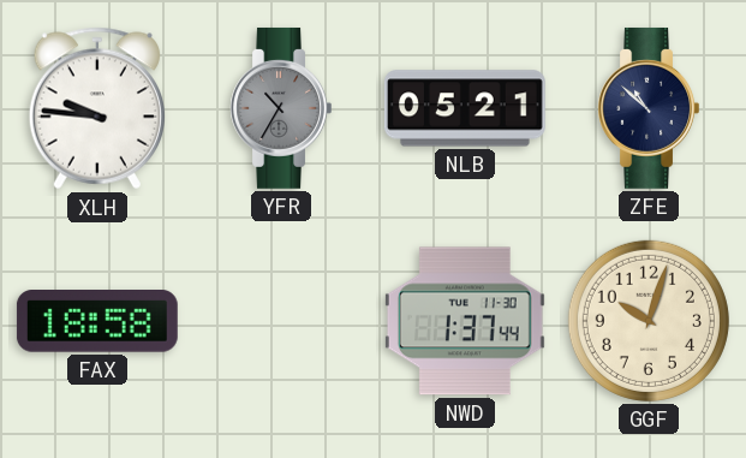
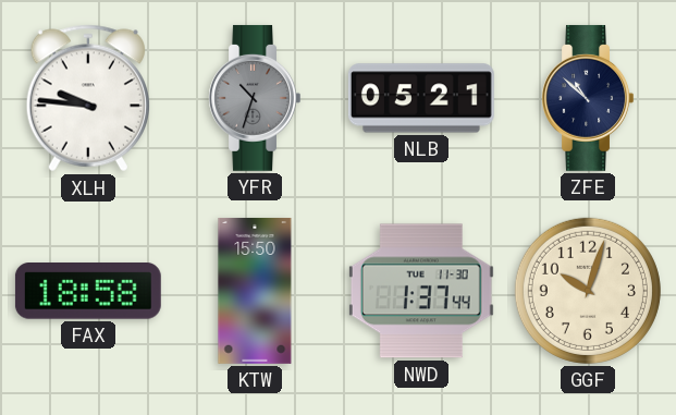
YFR: 10:35 -> 10:33 (255, 98)
KTW: none -> 15:50 (255, 291)
